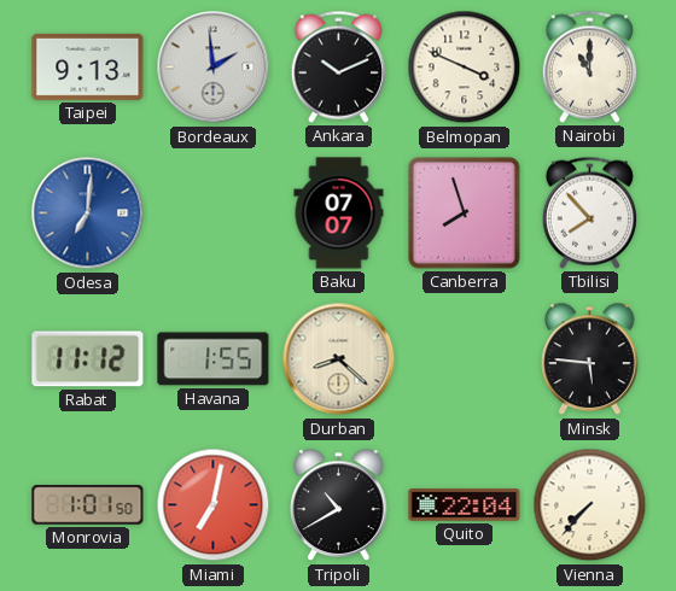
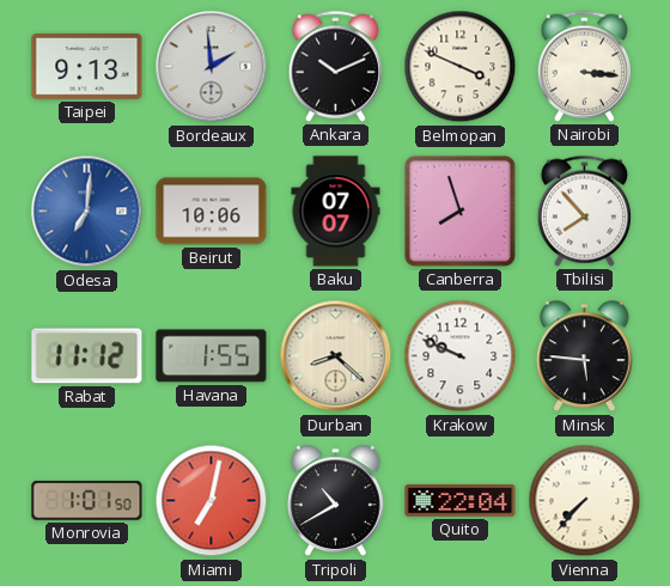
Nairobi: 11:00 -> 3:16 (584, 66)
Beirut: none -> 10:06 (212, 212)
Krakow: none -> 9:49 (461, 356)
